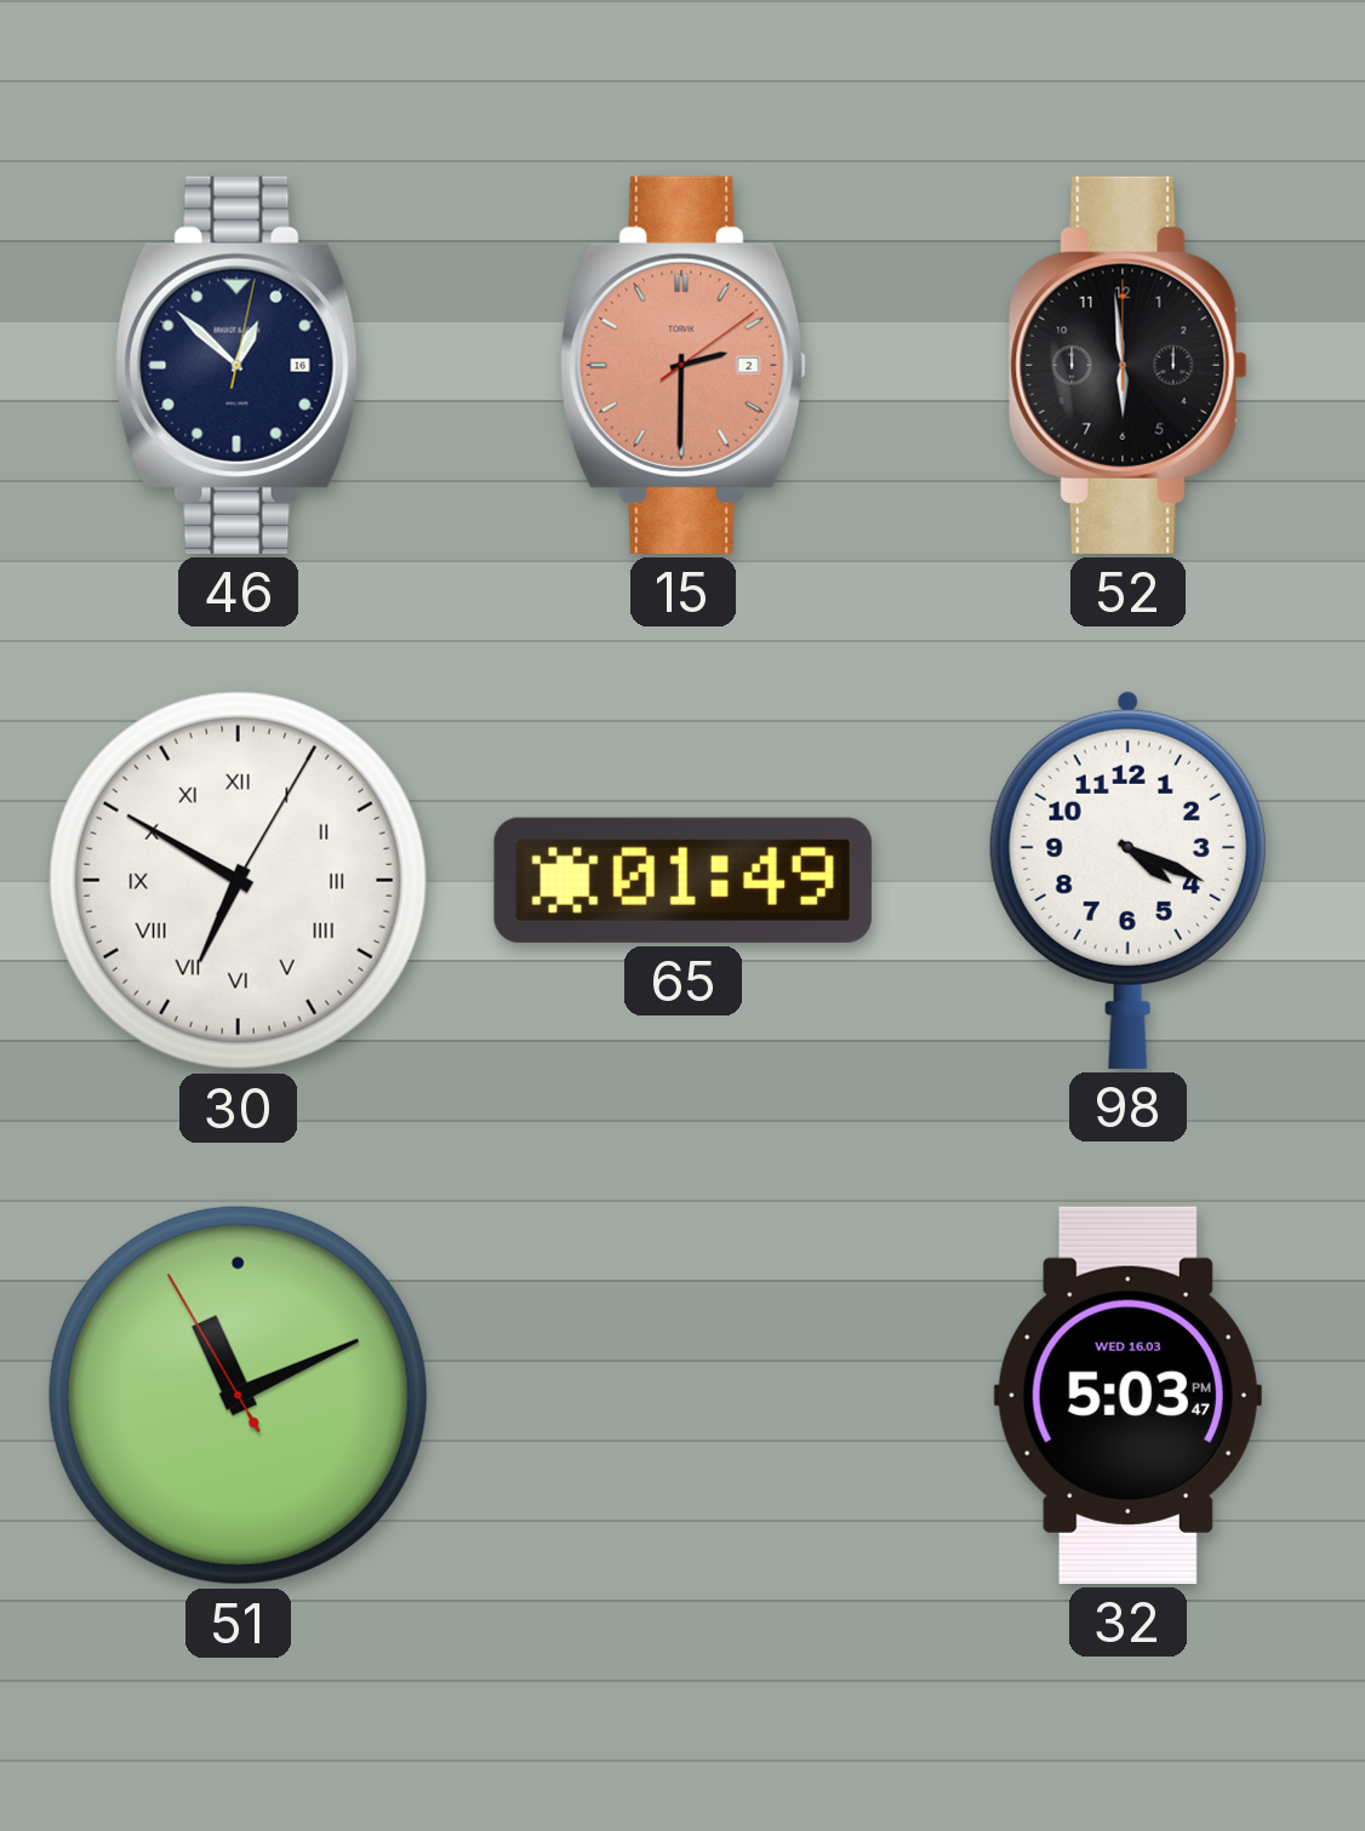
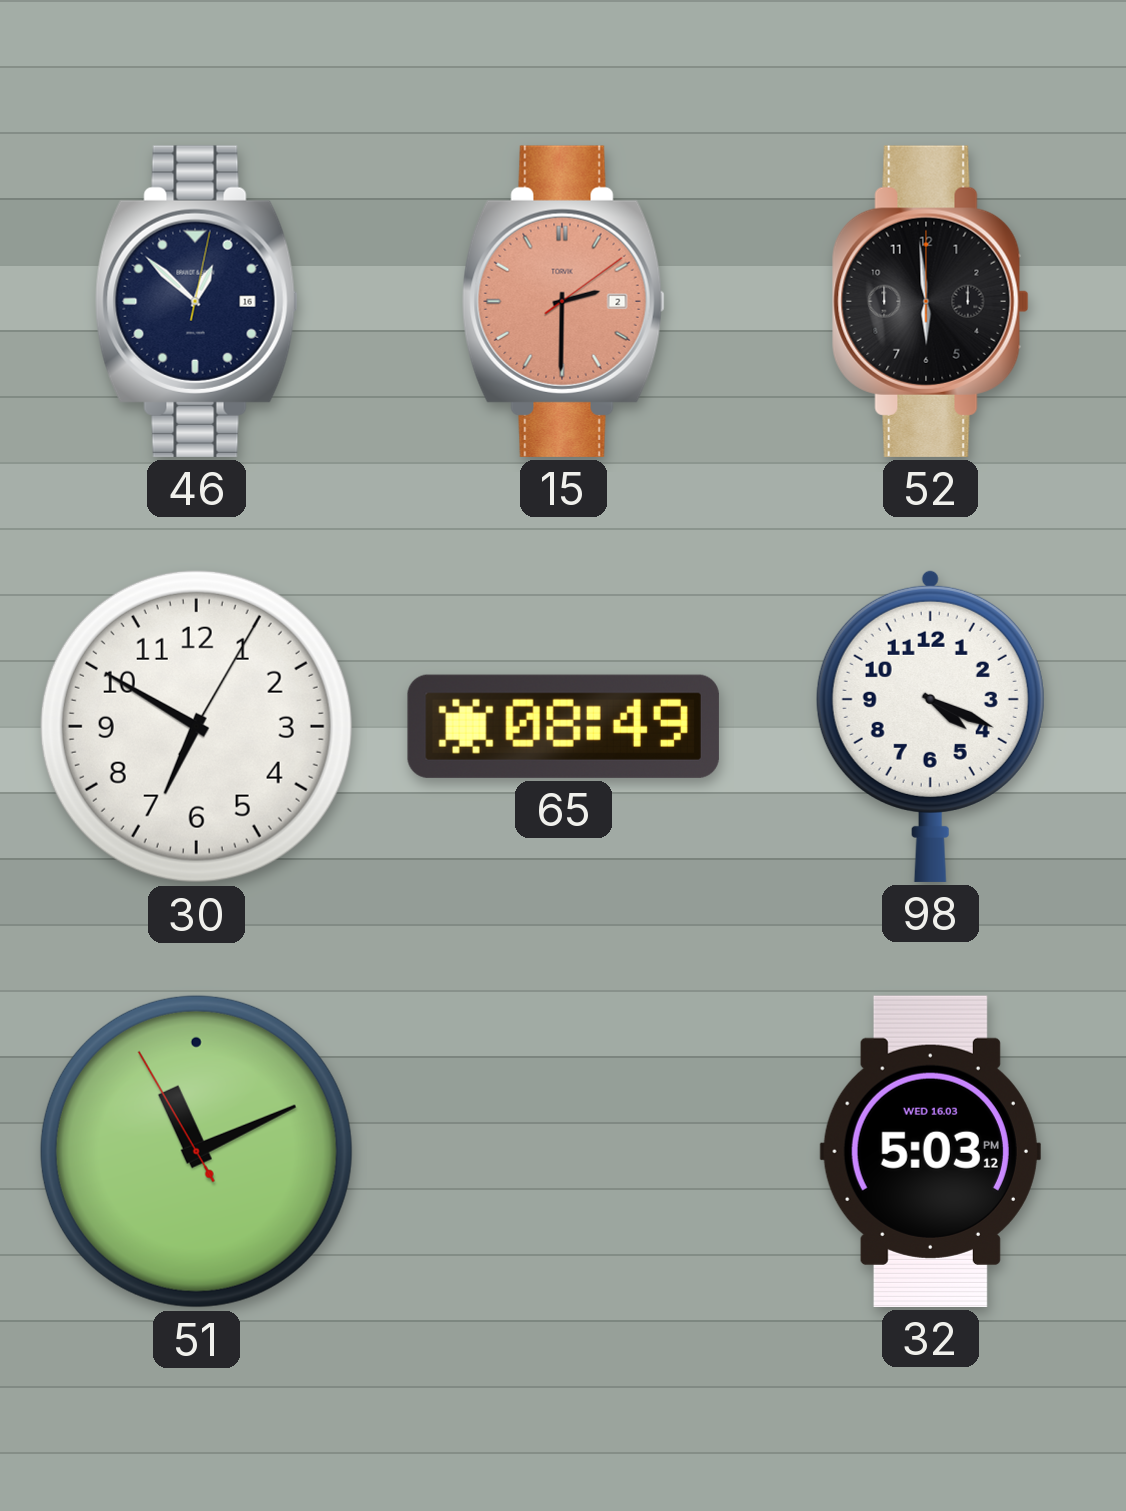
30 numerals: Roman -> Arabic (196, 726)
65: 01:49 -> 08:49 (563, 726)
32: 5:03:47 PM -> 5:03:12 PM (930, 1151)
